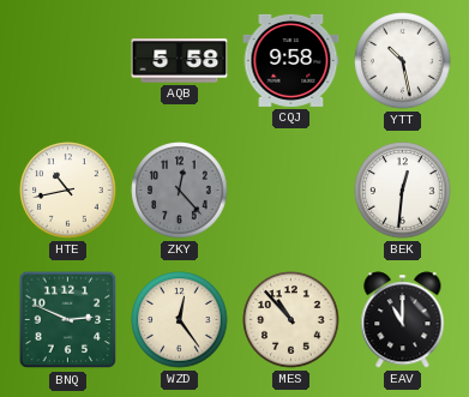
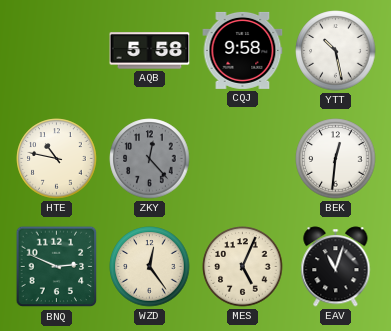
HTE: 10:43 -> 10:47 (57, 159)
MES: 10:53 -> 5:04 (243, 267)
EAV: 11:00 -> 11:03 (336, 267)
